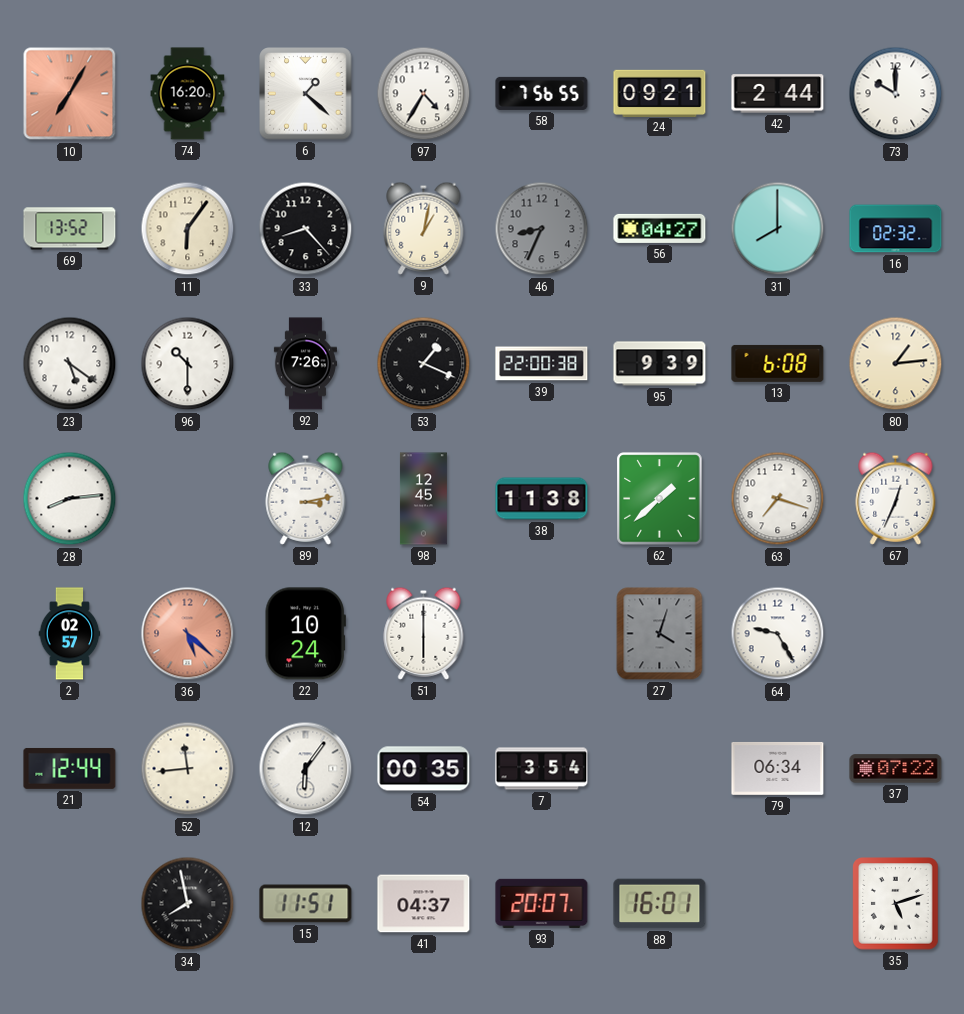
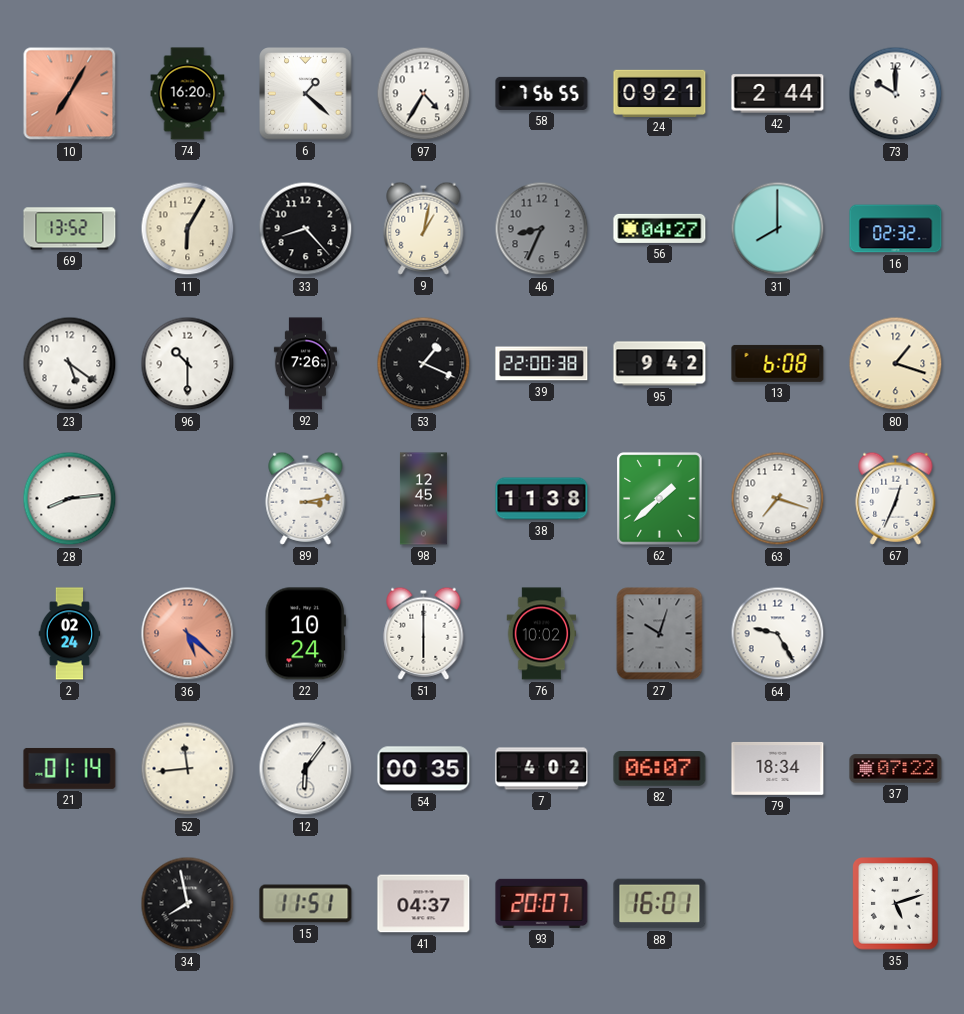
11: 6:06 -> 6:05 (188, 229)
95: 9:39 -> 9:42 (660, 364)
80: 1:14 -> 1:18 (896, 364)
2: 02:57 -> 02:24 (70, 634)
76: none -> 10:02 (542, 634)
27: 4:03 -> 10:03 (660, 634)
21: 12:44 -> 01:14 (70, 768)
7: 3:54 -> 4:02 (542, 769)
82: none -> 06:07 (660, 769)
79: 06:34 -> 18:34 (778, 769)
